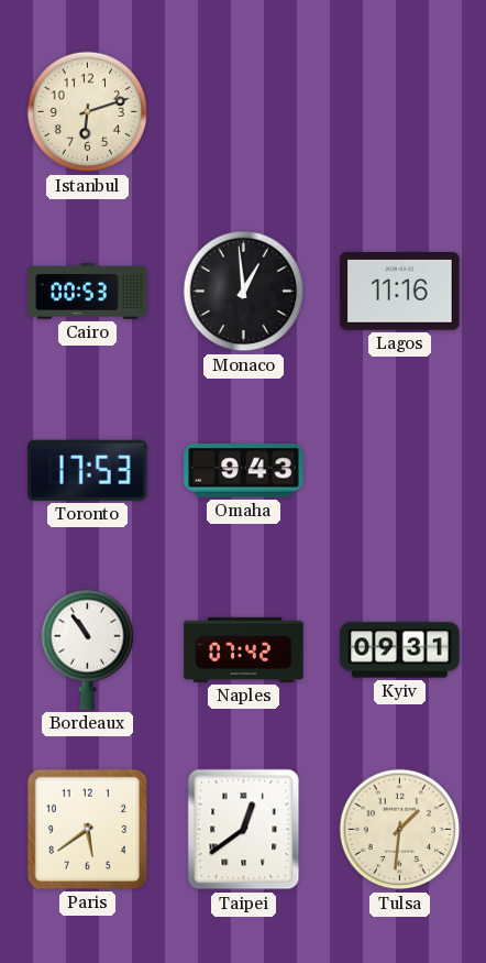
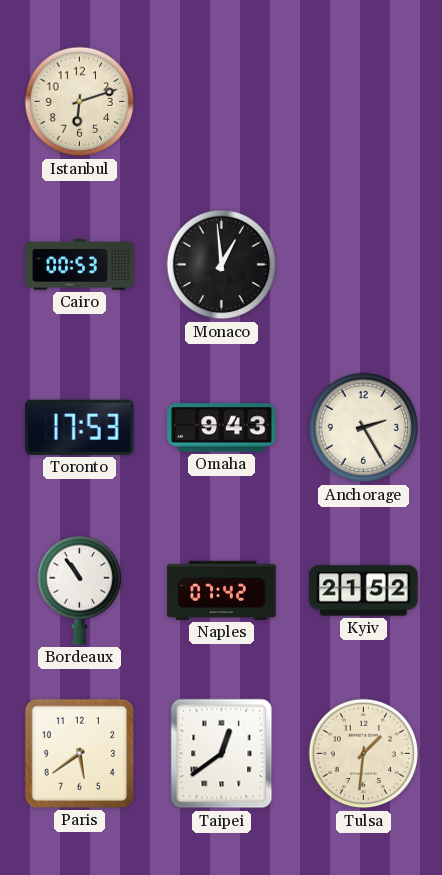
Lagos: 11:16 -> none (400, 292)
Anchorage: none -> 2:25 (364, 428)
Kyiv: 09:31 -> 21:52 (364, 591)
